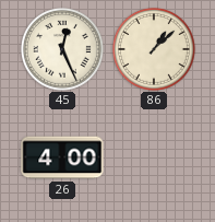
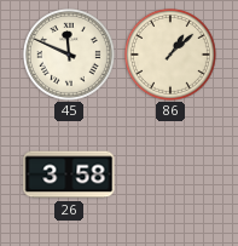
45: 12:26 -> 11:49 (70, 56)
26: 4:00 -> 3:58 (69, 175)
